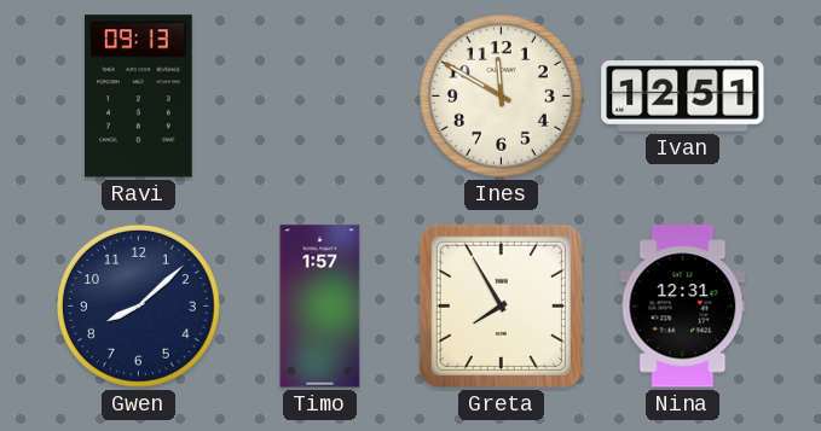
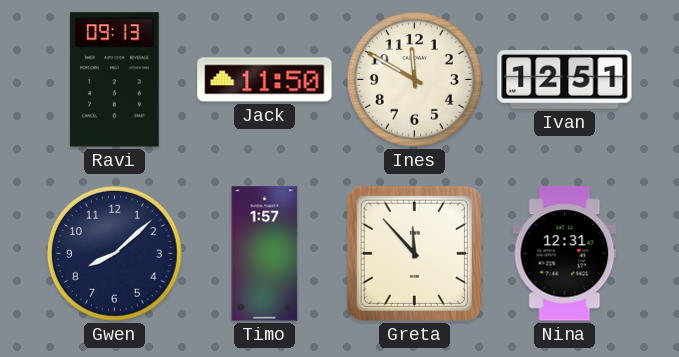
Jack: none -> 11:50 (265, 80)
Greta: 7:55 -> 11:53 (414, 253)
